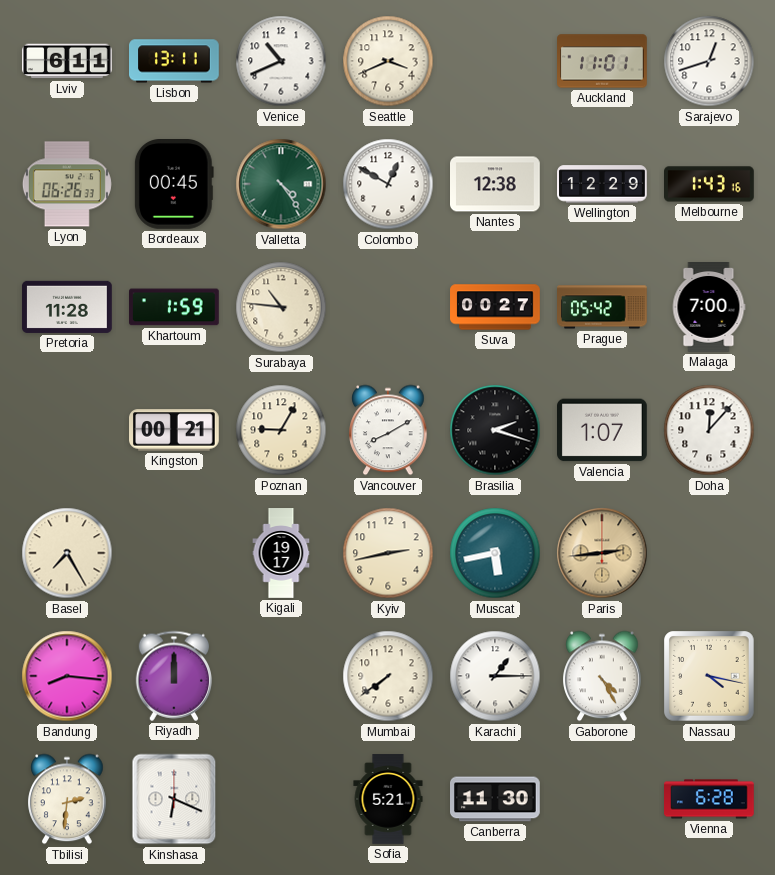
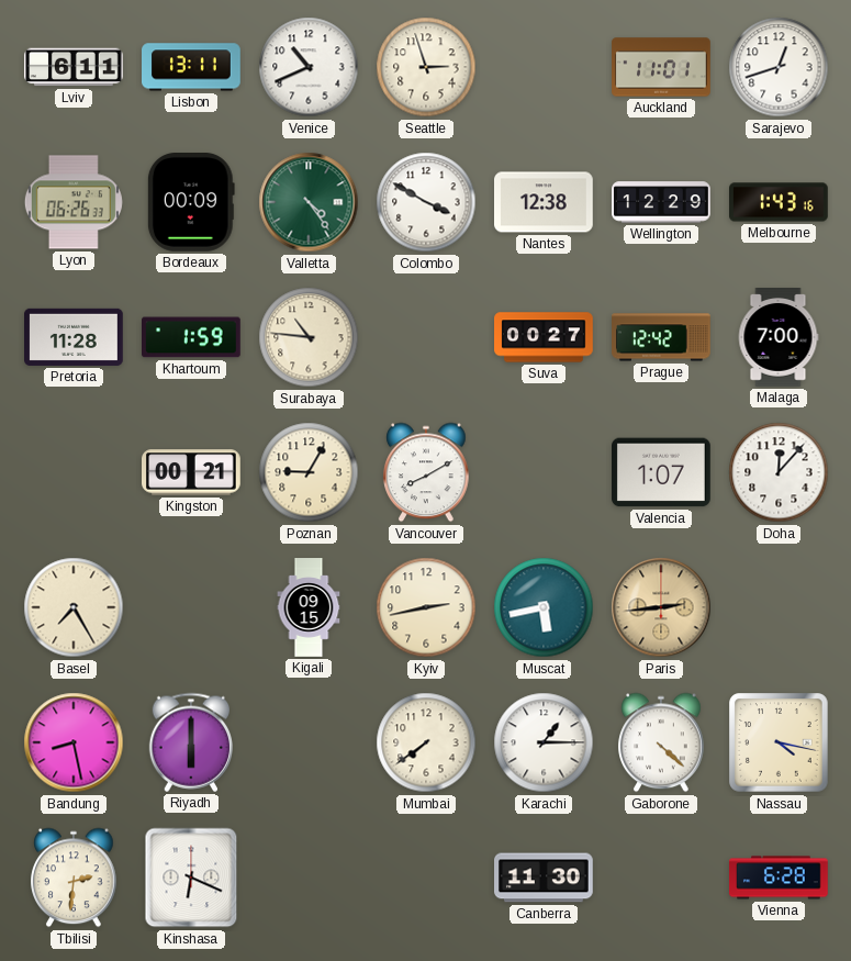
Seattle: 3:41 -> 2:57 (426, 67)
Bordeaux: 00:45 -> 00:09 (191, 203)
Colombo: 12:50 -> 3:50 (426, 202)
Prague: 05:42 -> 12:42 (662, 337)
Brasilia: 2:18 -> none (495, 430)
Kigali: 19:17 -> 09:15 (309, 607)
Bandung: 8:16 -> 8:28 (74, 742)
Riyadh: 12:00 -> 6:00 (190, 742)
Gaborone: 4:25 -> 4:22 (661, 742)
Sofia: 5:21 -> none (388, 799)
